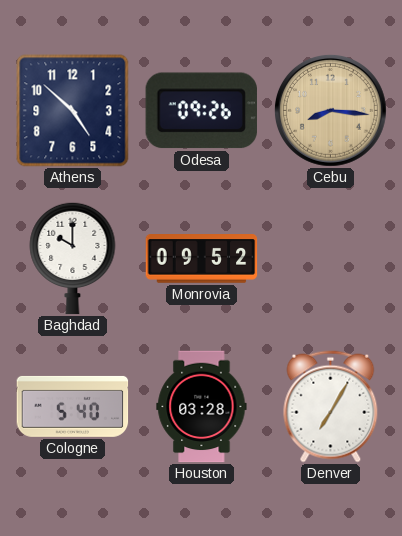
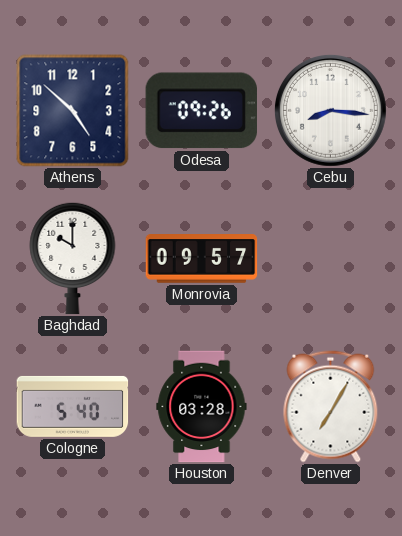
Cebu dial: champagne -> white (330, 110)
Monrovia: 09:52 -> 09:57 (202, 259)
